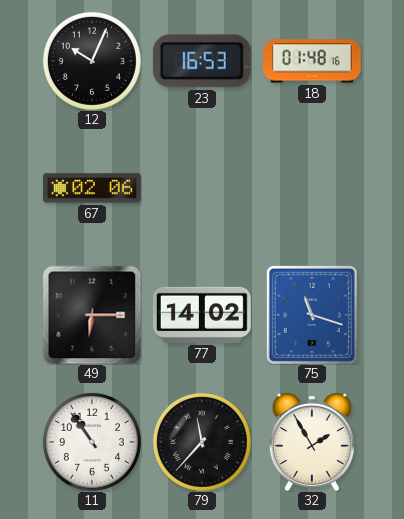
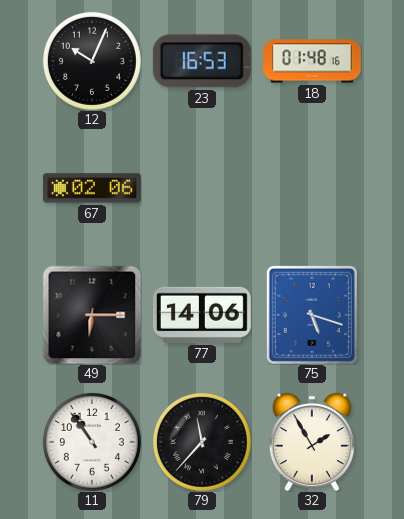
77: 14:02 -> 14:06 (202, 315)
75: 11:18 -> 5:18 (312, 315)
